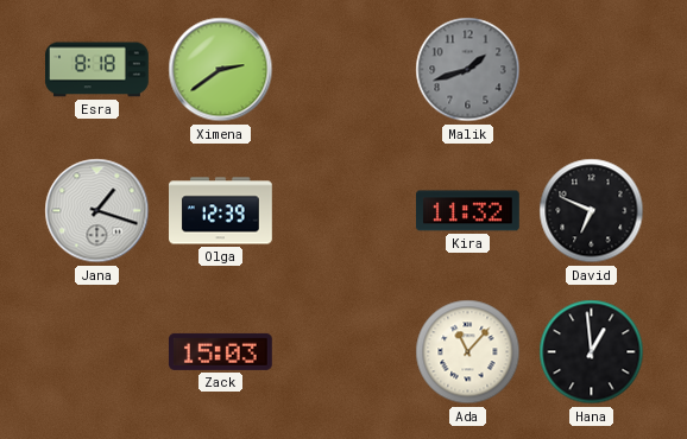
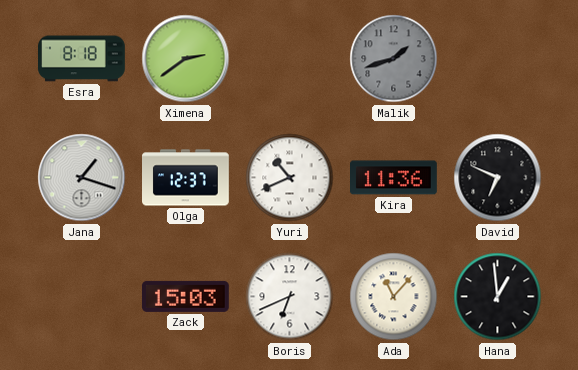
Olga: 12:39 -> 12:37 (186, 178)
Yuri: none -> 10:41 (290, 178)
Kira: 11:32 -> 11:36 (394, 178)
Boris: none -> 6:41 (290, 297)
